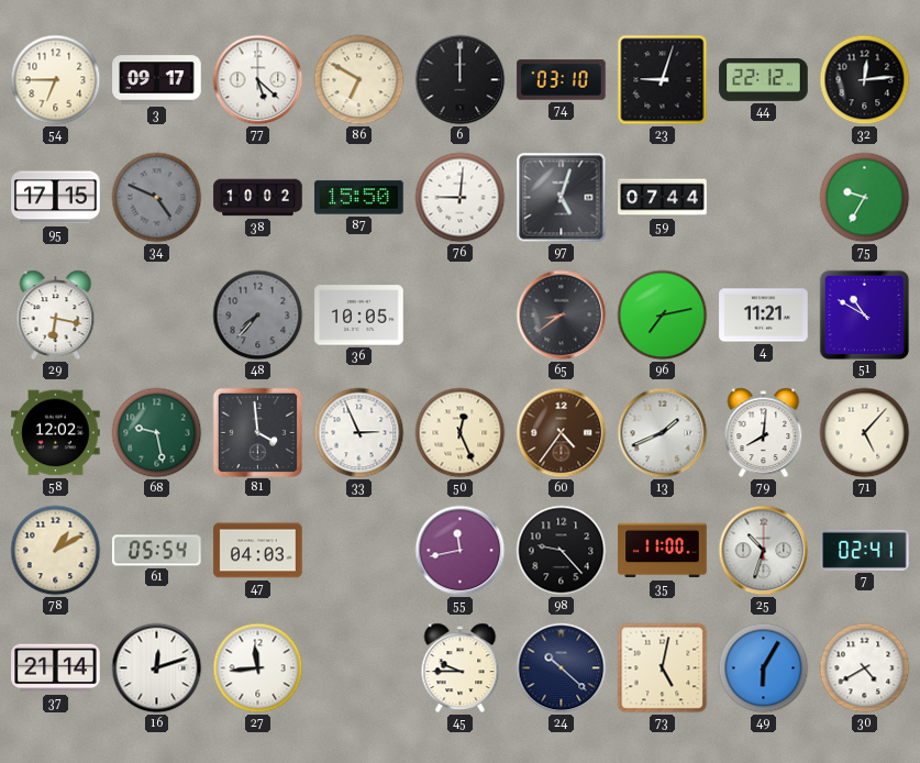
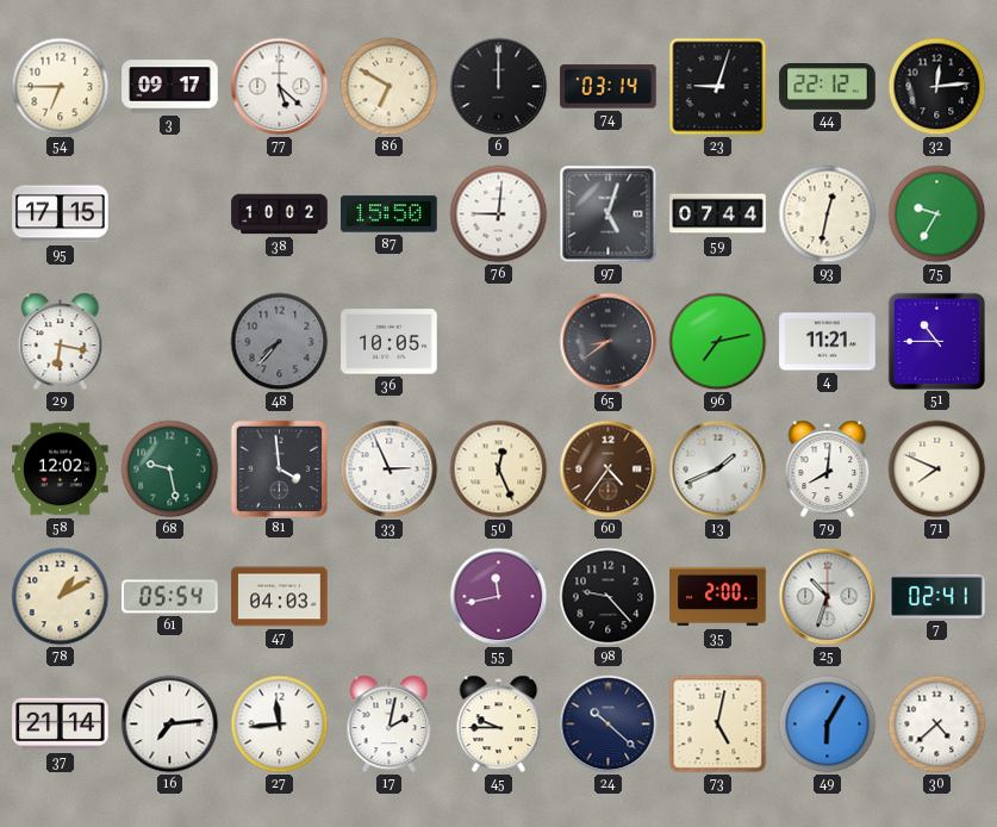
74: 03:10 -> 03:14 (609, 87)
34: 4:49 -> none (157, 198)
93: none -> 12:32 (828, 214)
51: 10:50 -> 10:45 (936, 341)
71: 5:07 -> 7:49 (937, 470)
35: 11:00 -> 2:00 (718, 597)
16: 12:12 -> 7:14 (170, 725)
17: none -> 2:02 (390, 725)
30: 4:40 -> 4:38 (937, 725)
